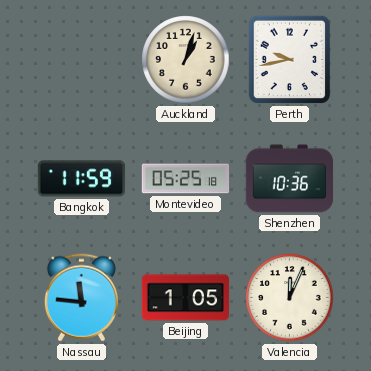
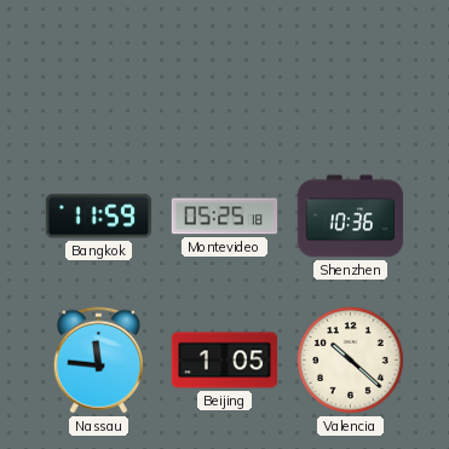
Auckland: 1:03 -> none (186, 60)
Perth: 9:43 -> none (290, 60)
Valencia: 12:04 -> 10:22 (351, 361)
